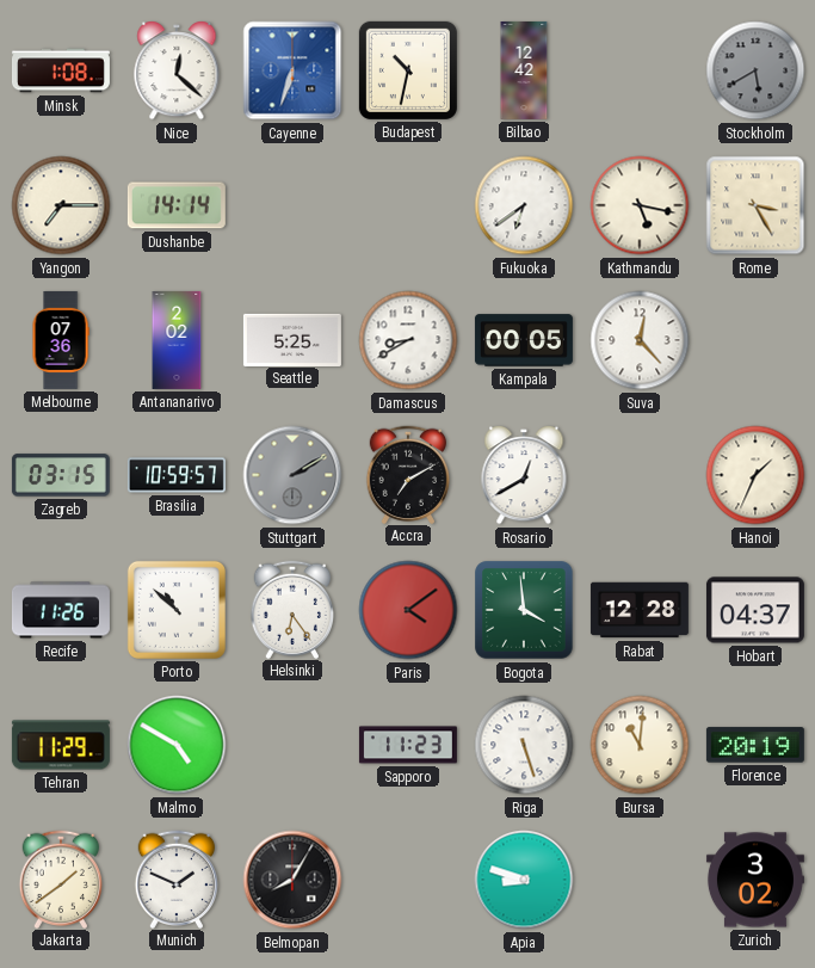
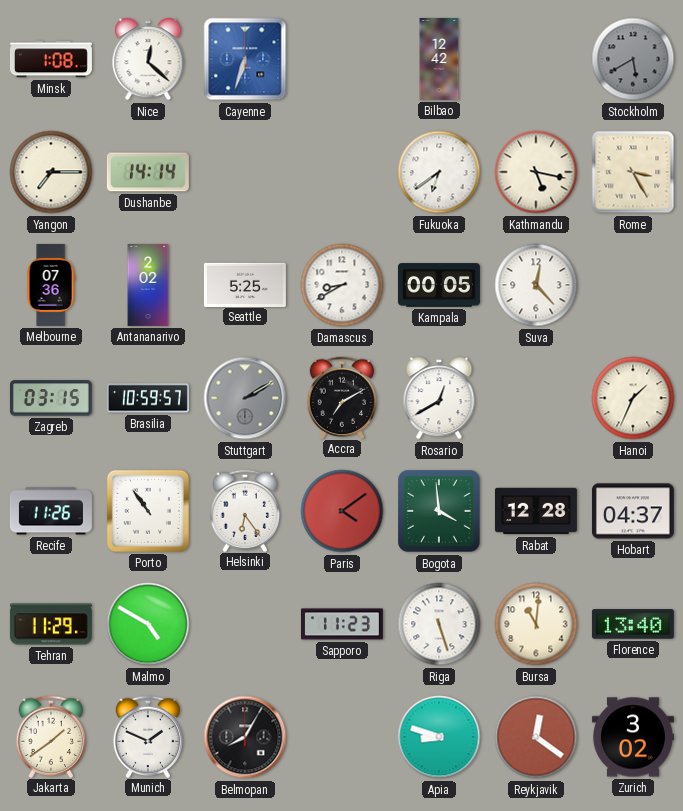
Budapest: 10:32 -> none (408, 70)
Porto: 10:52 -> 10:54 (148, 511)
Florence: 20:19 -> 13:40 (633, 624)
Reykjavik: none -> 12:21 (536, 737)
